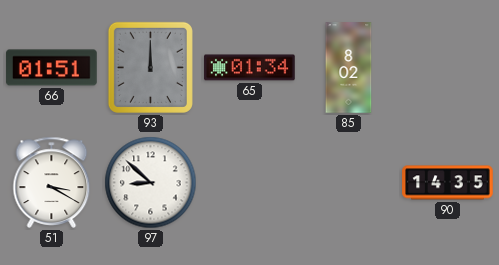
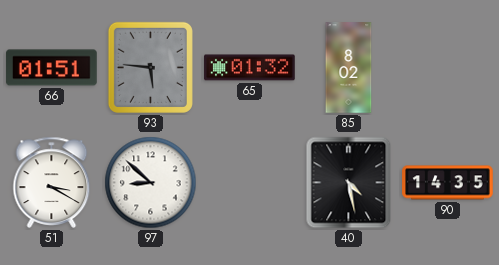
93: 12:00 -> 5:46 (150, 67)
65: 01:34 -> 01:32 (250, 68)
40: none -> 4:28 (349, 183)
